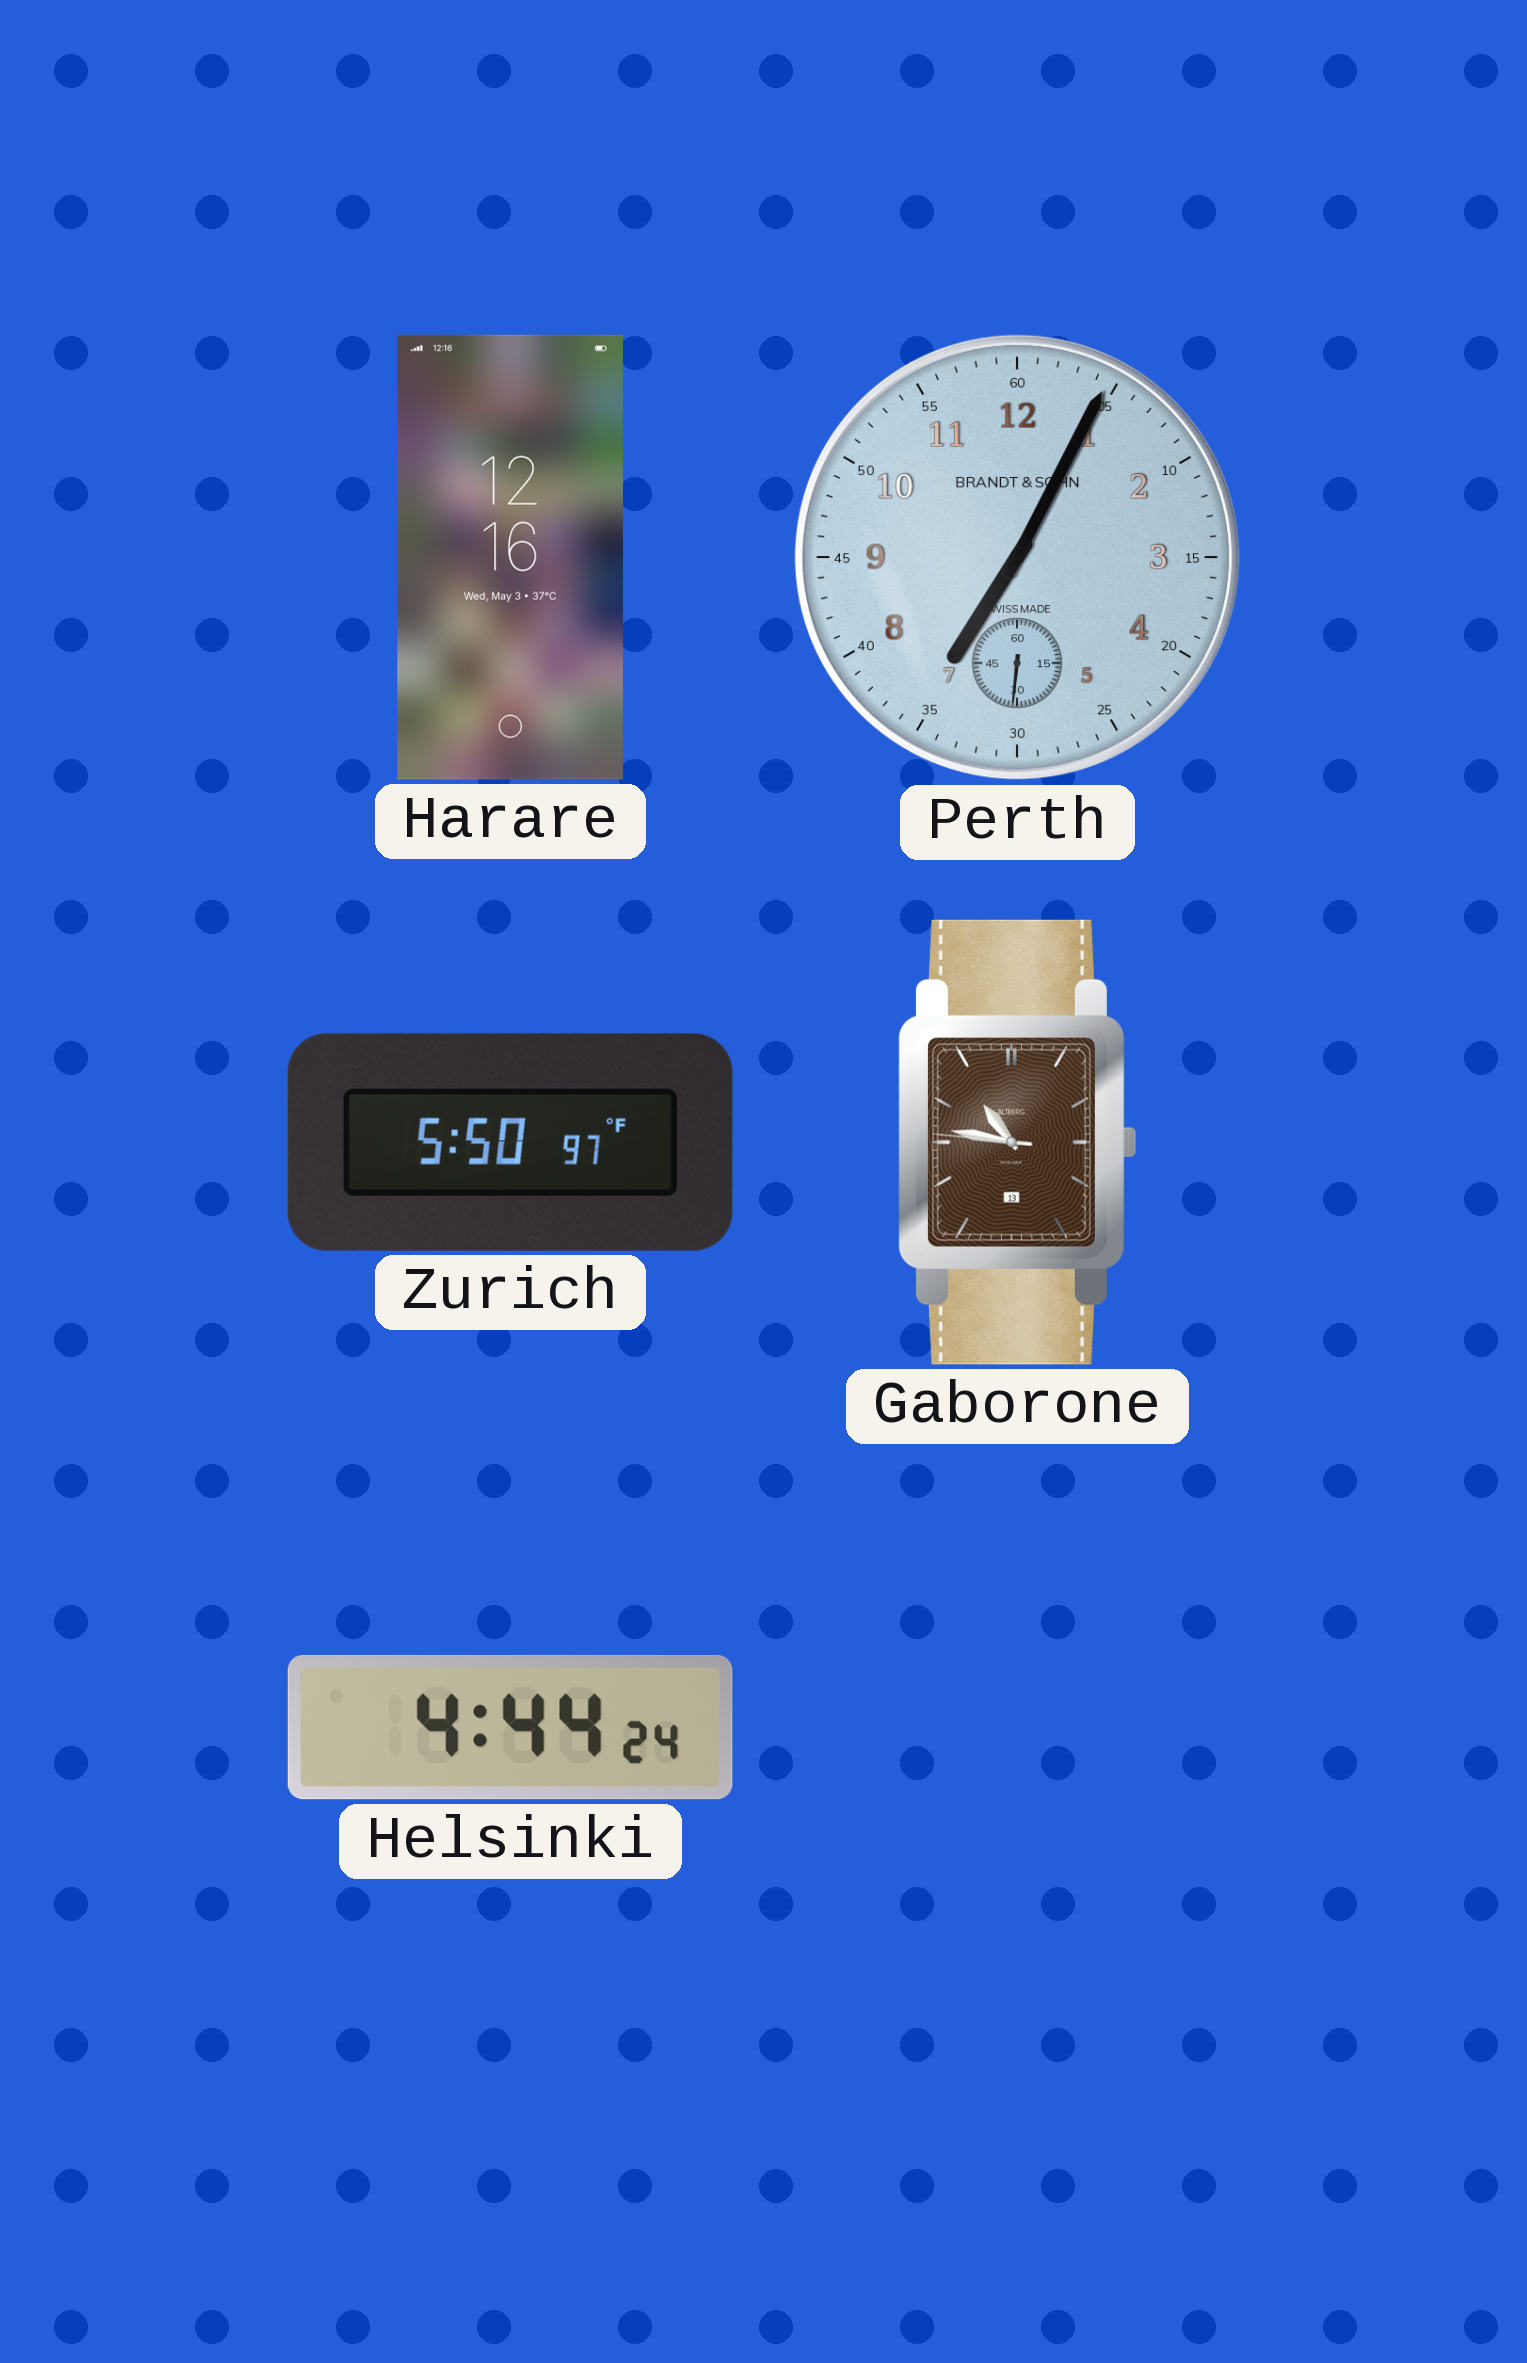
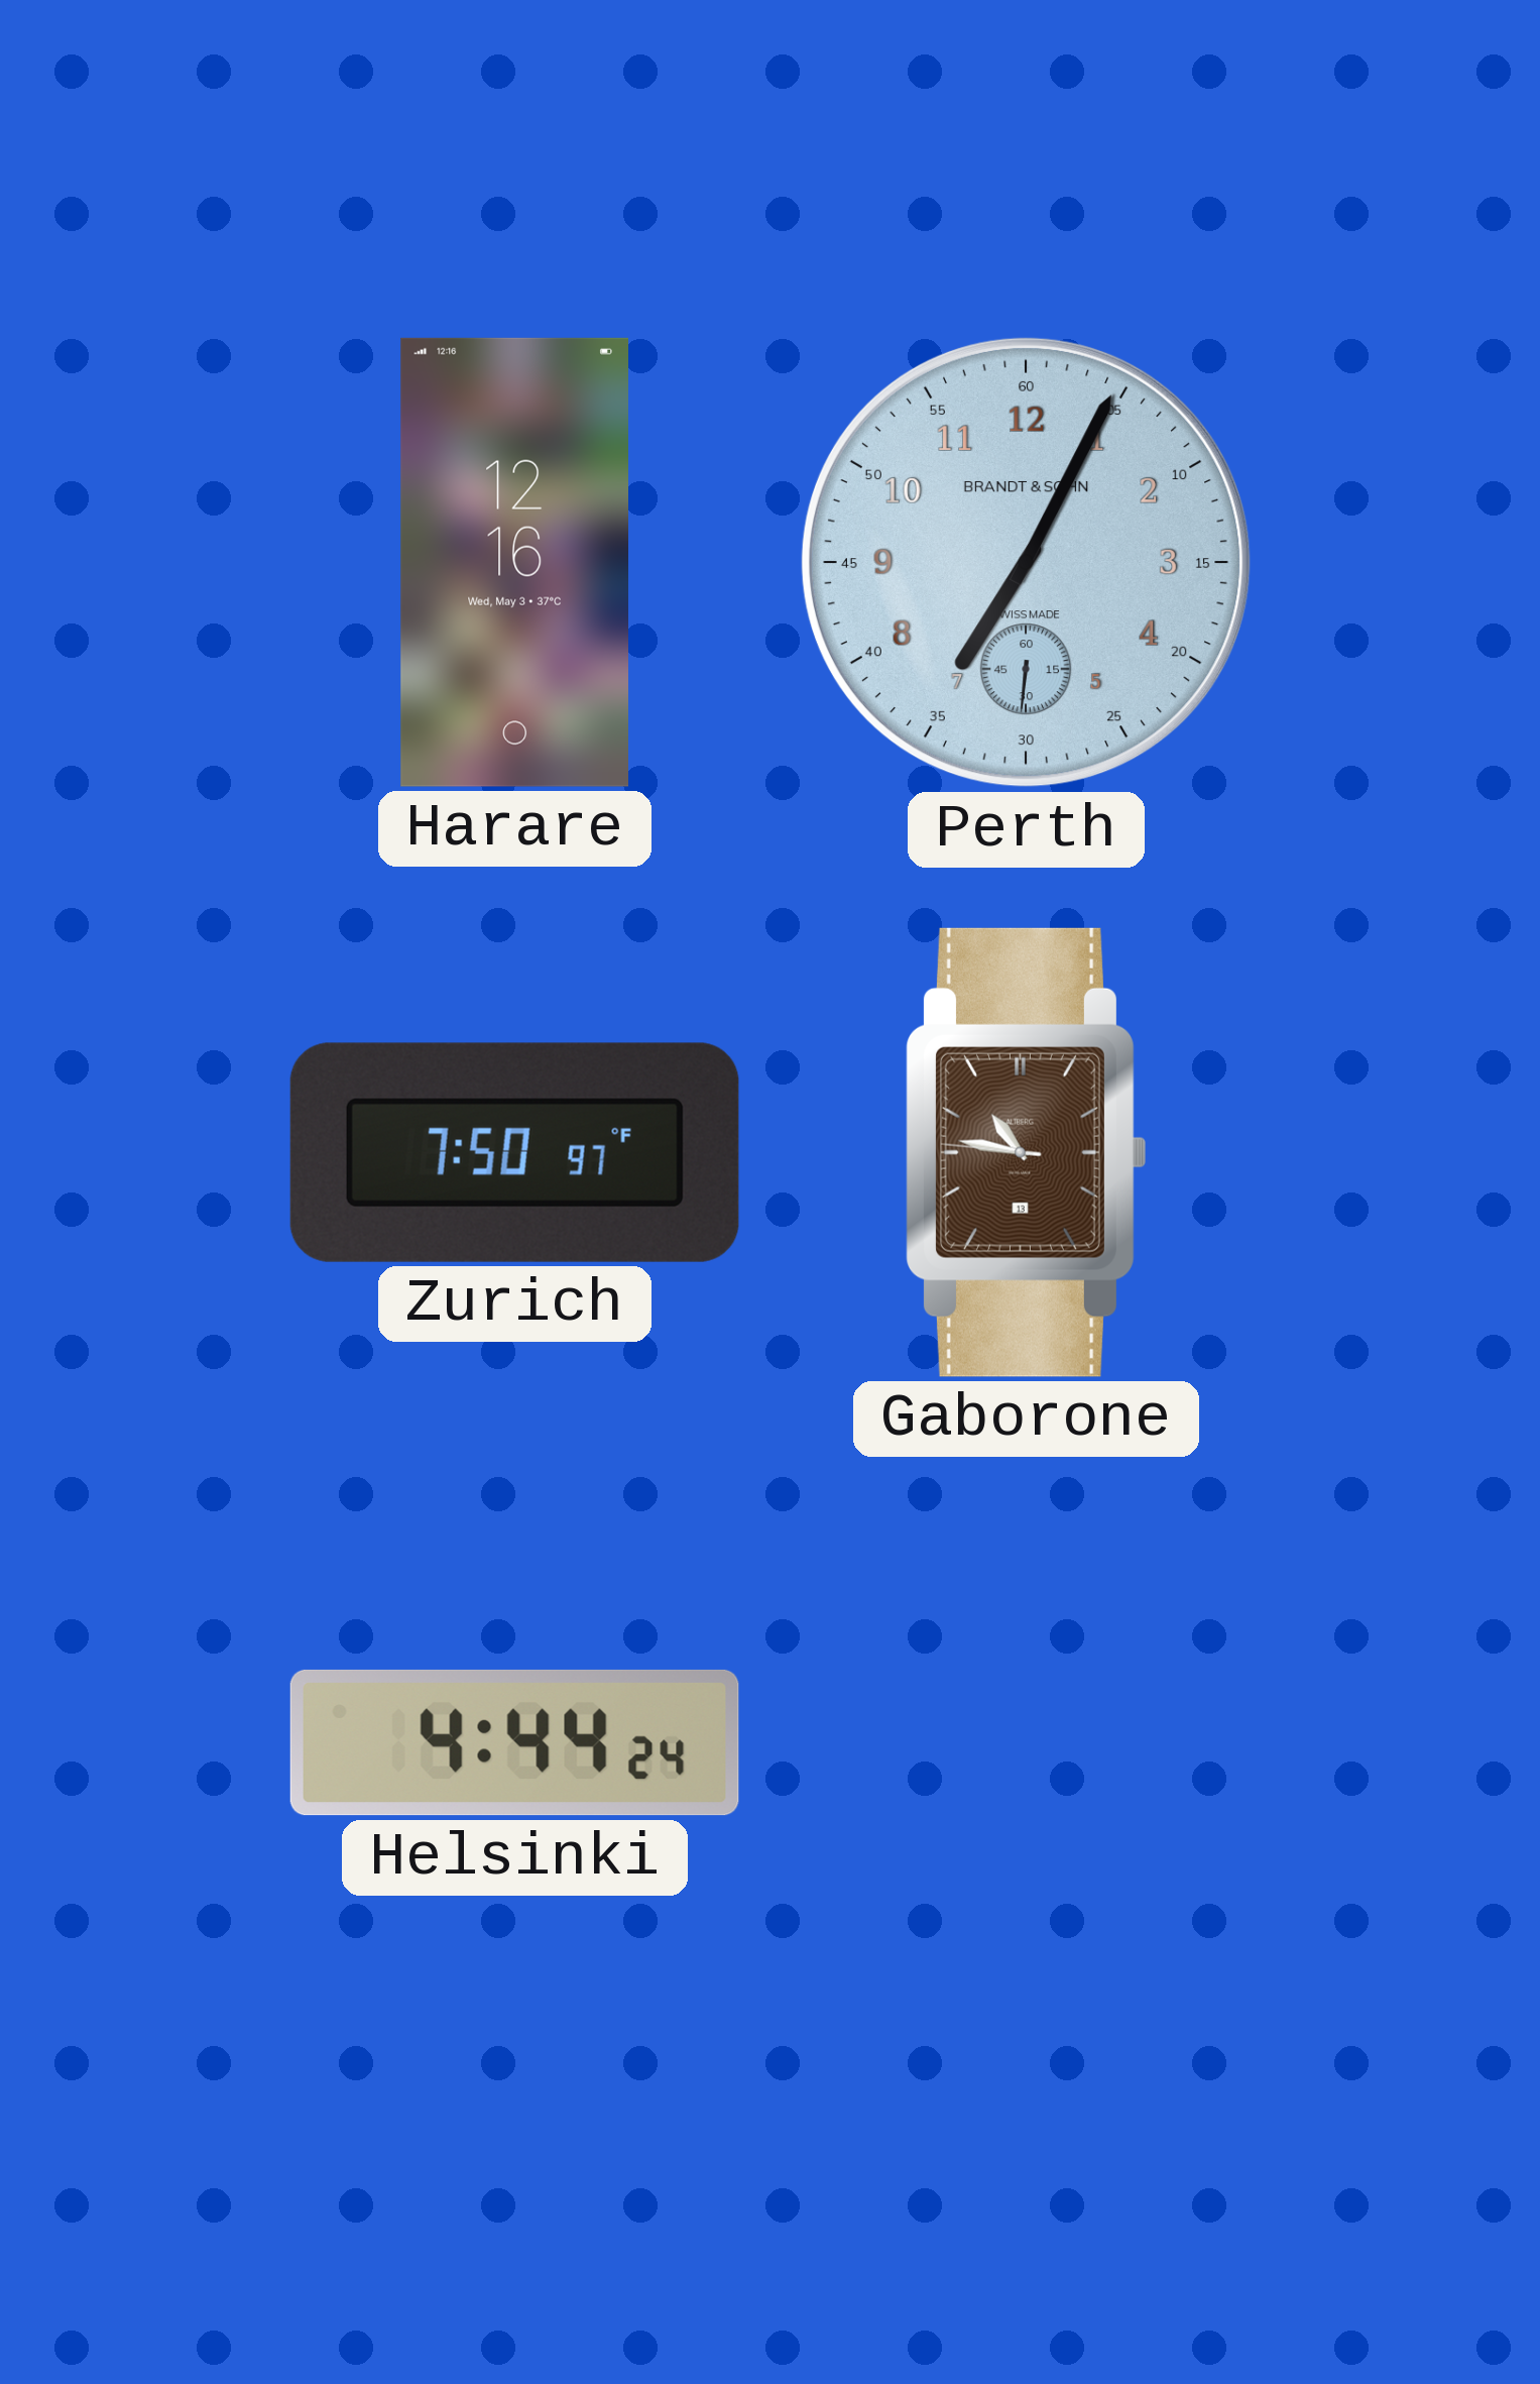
Zurich: 5:50 -> 7:50 (514, 1152)
